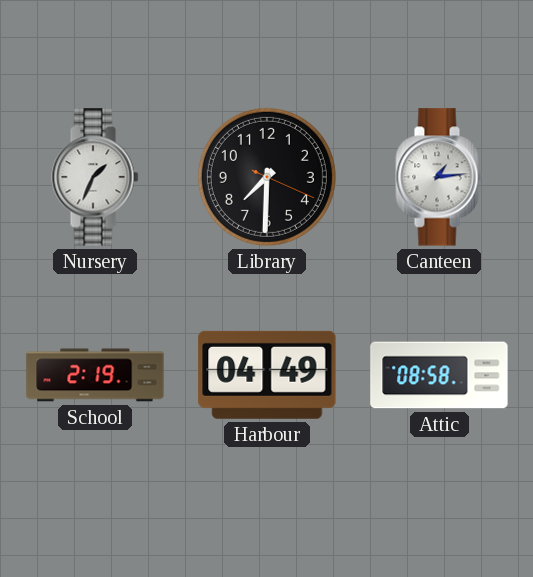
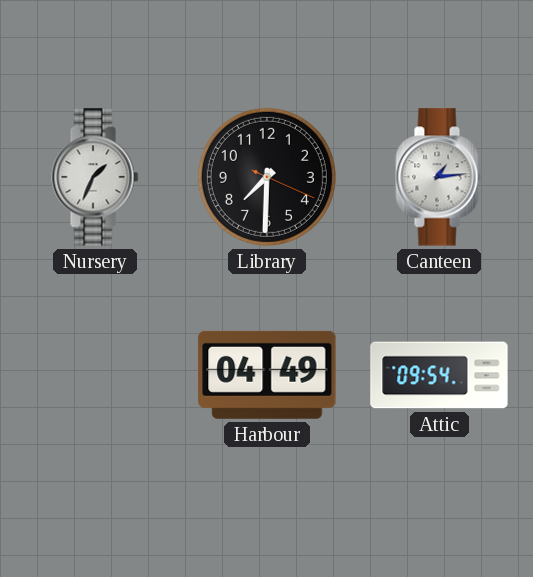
School: 2:19 -> none (95, 375)
Attic: 08:58 -> 09:54 (439, 375)
